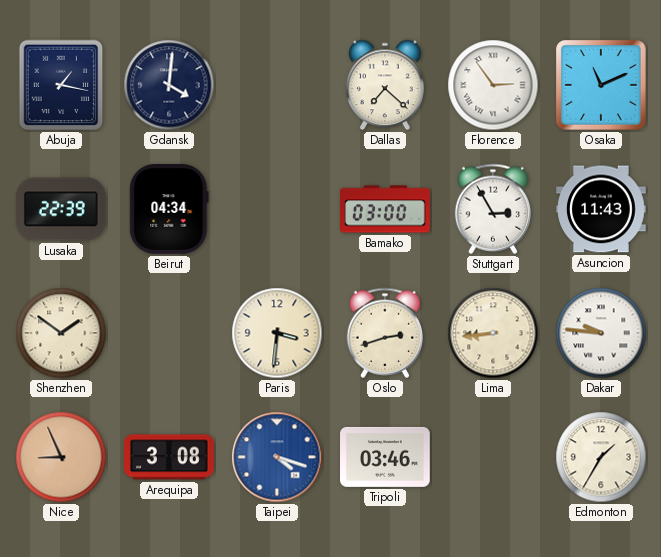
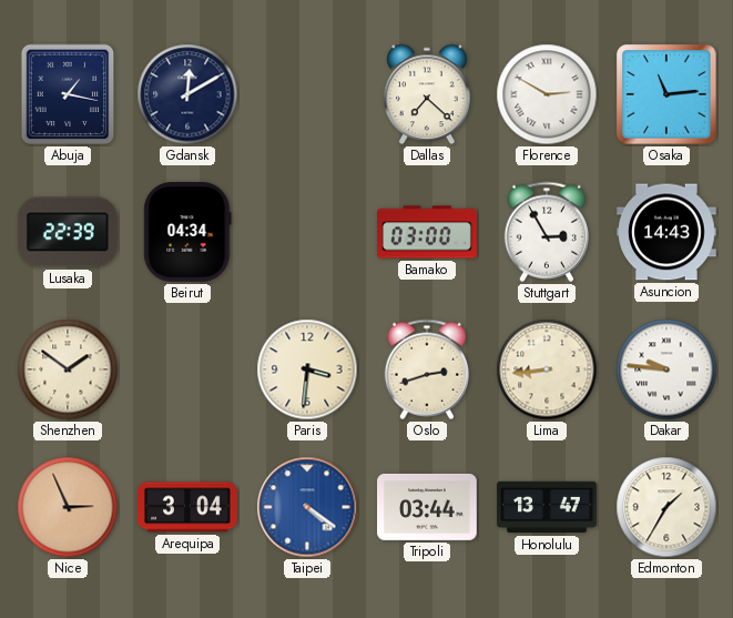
Gdansk: 4:01 -> 12:10 (187, 94)
Florence: 2:54 -> 2:50 (547, 94)
Osaka: 11:11 -> 11:14 (666, 94)
Asuncion: 11:43 -> 14:43 (666, 232)
Nice: 8:56 -> 2:56 (68, 507)
Arequipa: 3:08 -> 3:04 (187, 507)
Taipei: 4:18 -> 4:21 (307, 507)
Tripoli: 03:46 -> 03:44 (427, 507)
Honolulu: none -> 13:47 (547, 507)
